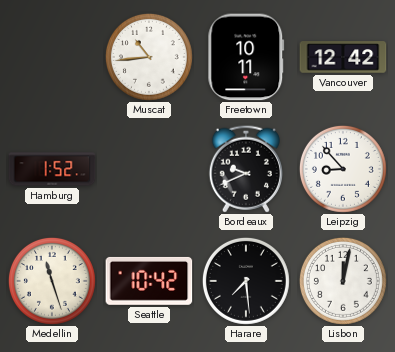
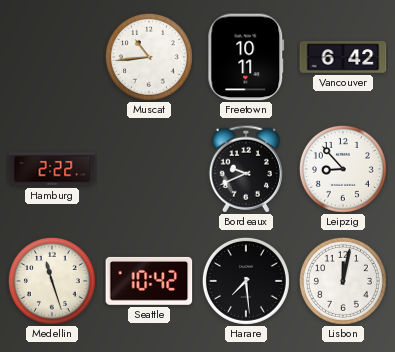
Vancouver: 12:42 -> 6:42 (343, 57)
Hamburg: 1:52 -> 2:22 (52, 169)
